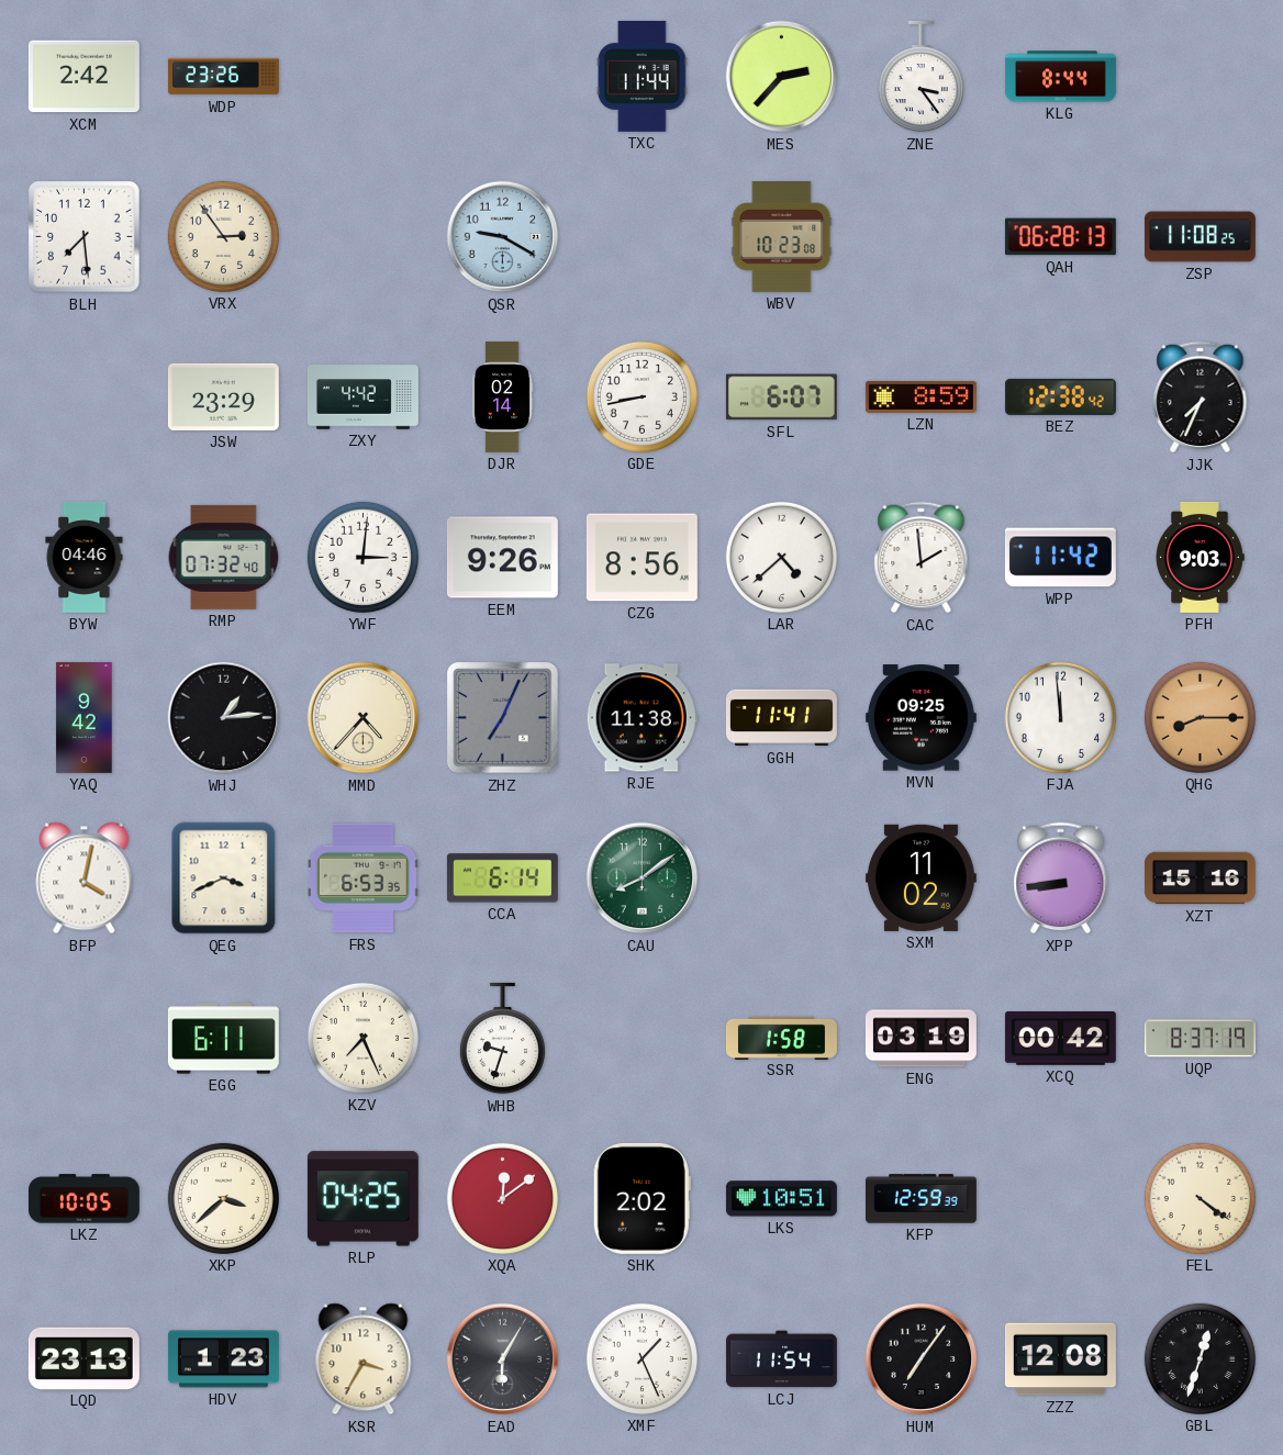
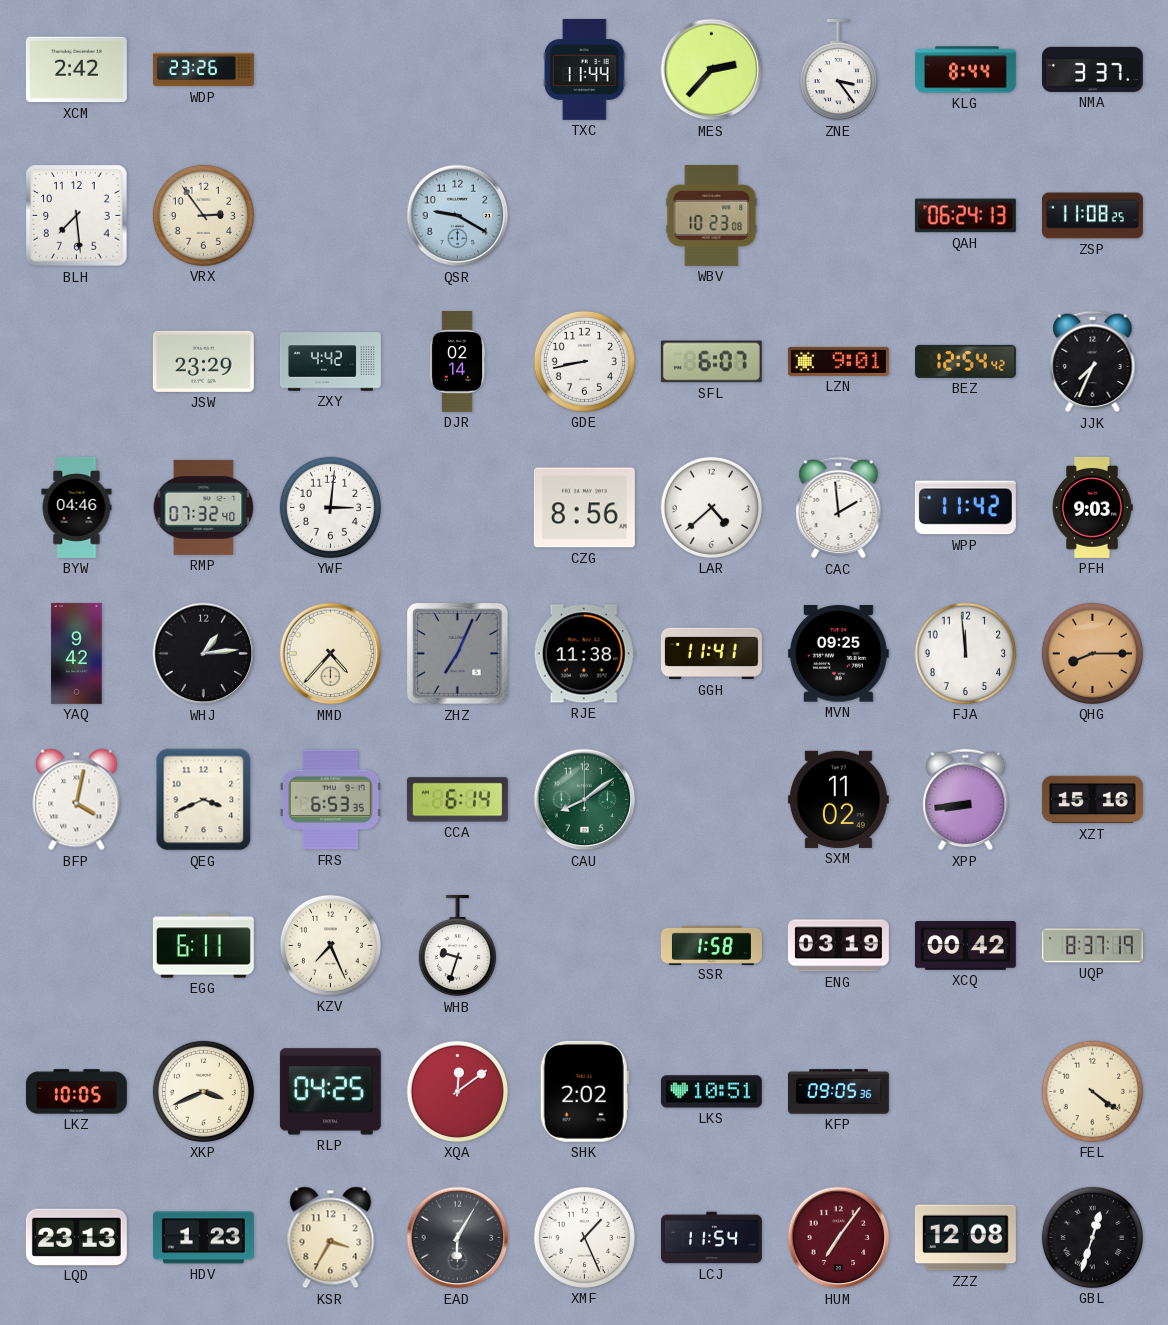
NMA: none -> 3:37 (1092, 69)
QAH: 06:28 -> 06:24 (965, 216)
LZN: 8:59 -> 9:01 (838, 361)
BEZ: 12:38 -> 12:54 (965, 361)
EEM: 9:26 -> none (502, 558)
XKP: 3:38 -> 3:41 (203, 1091)
KFP: 12:59 -> 09:05 (838, 1092)
HUM dial: black -> burgundy (839, 1238)
